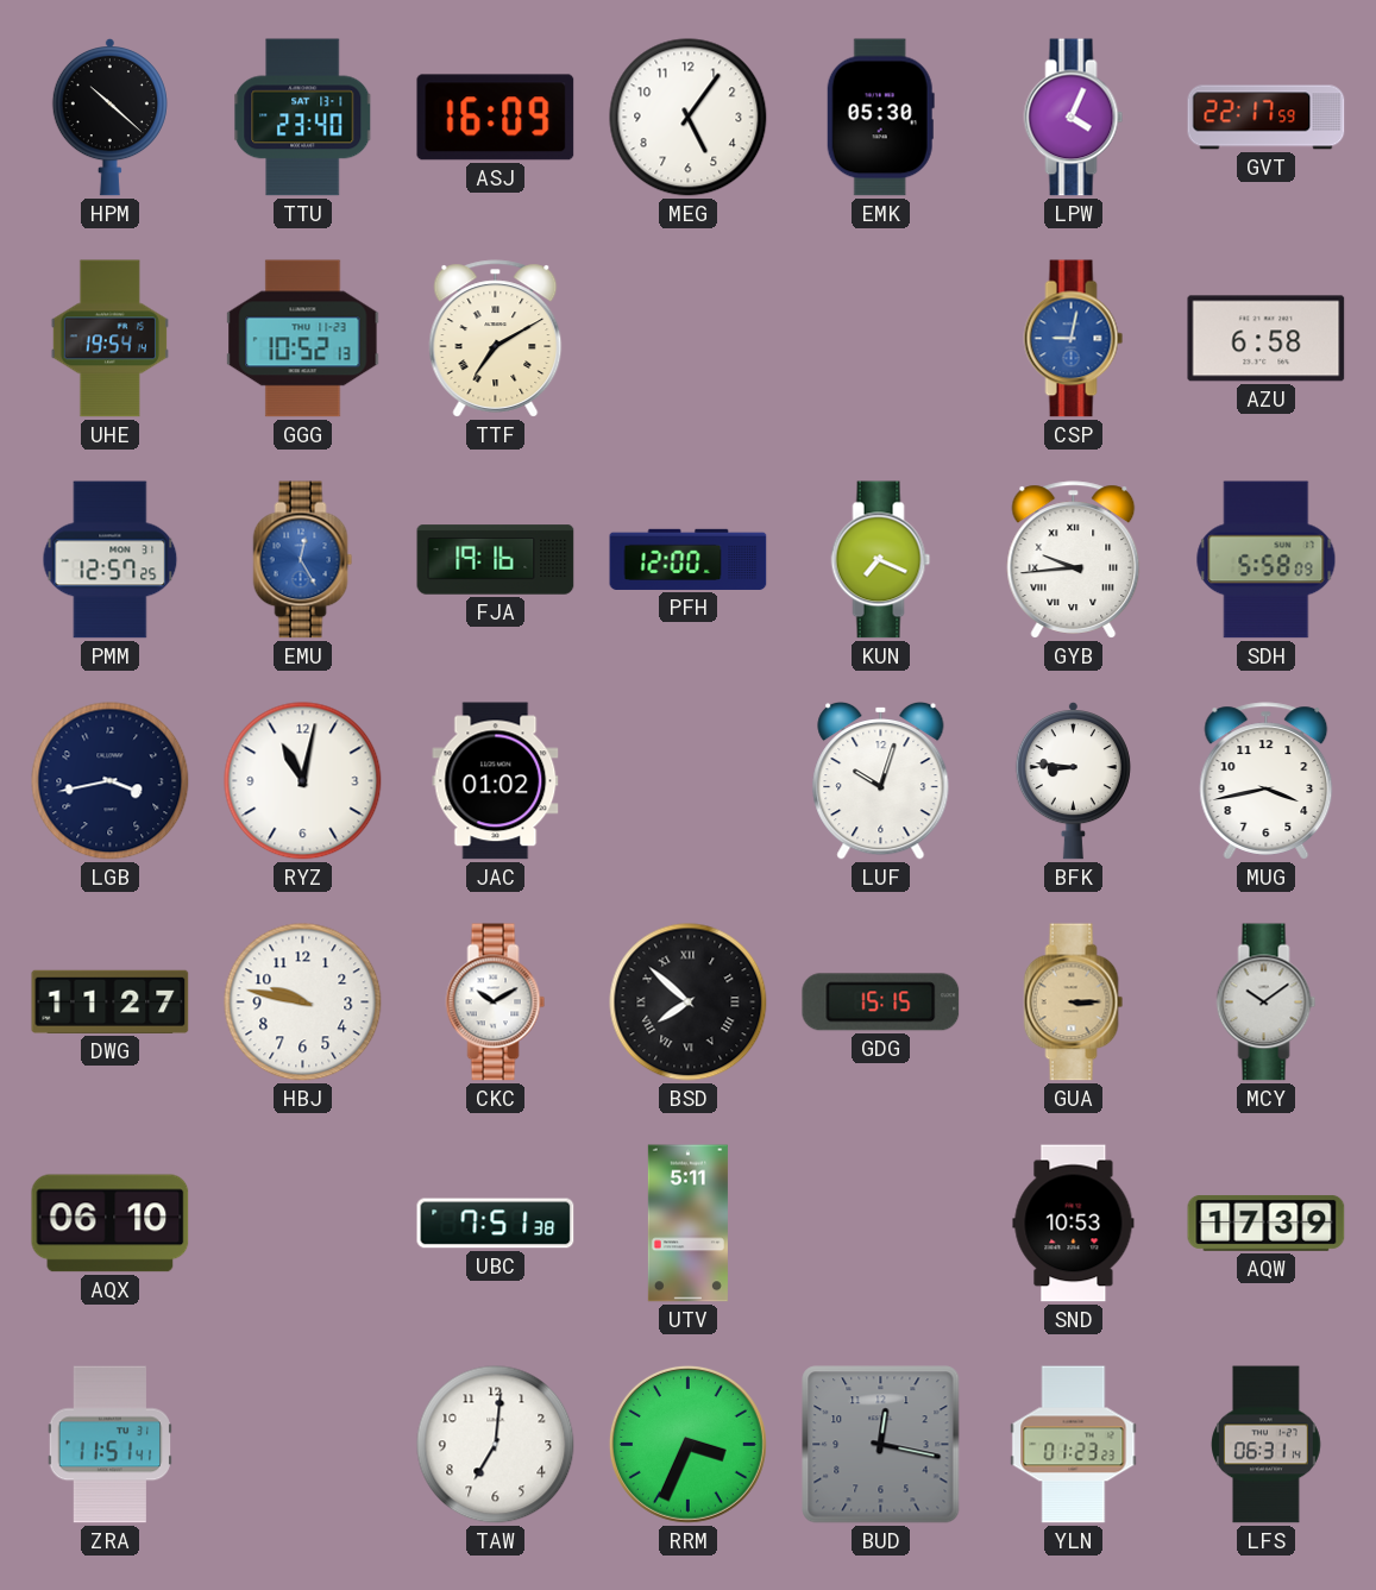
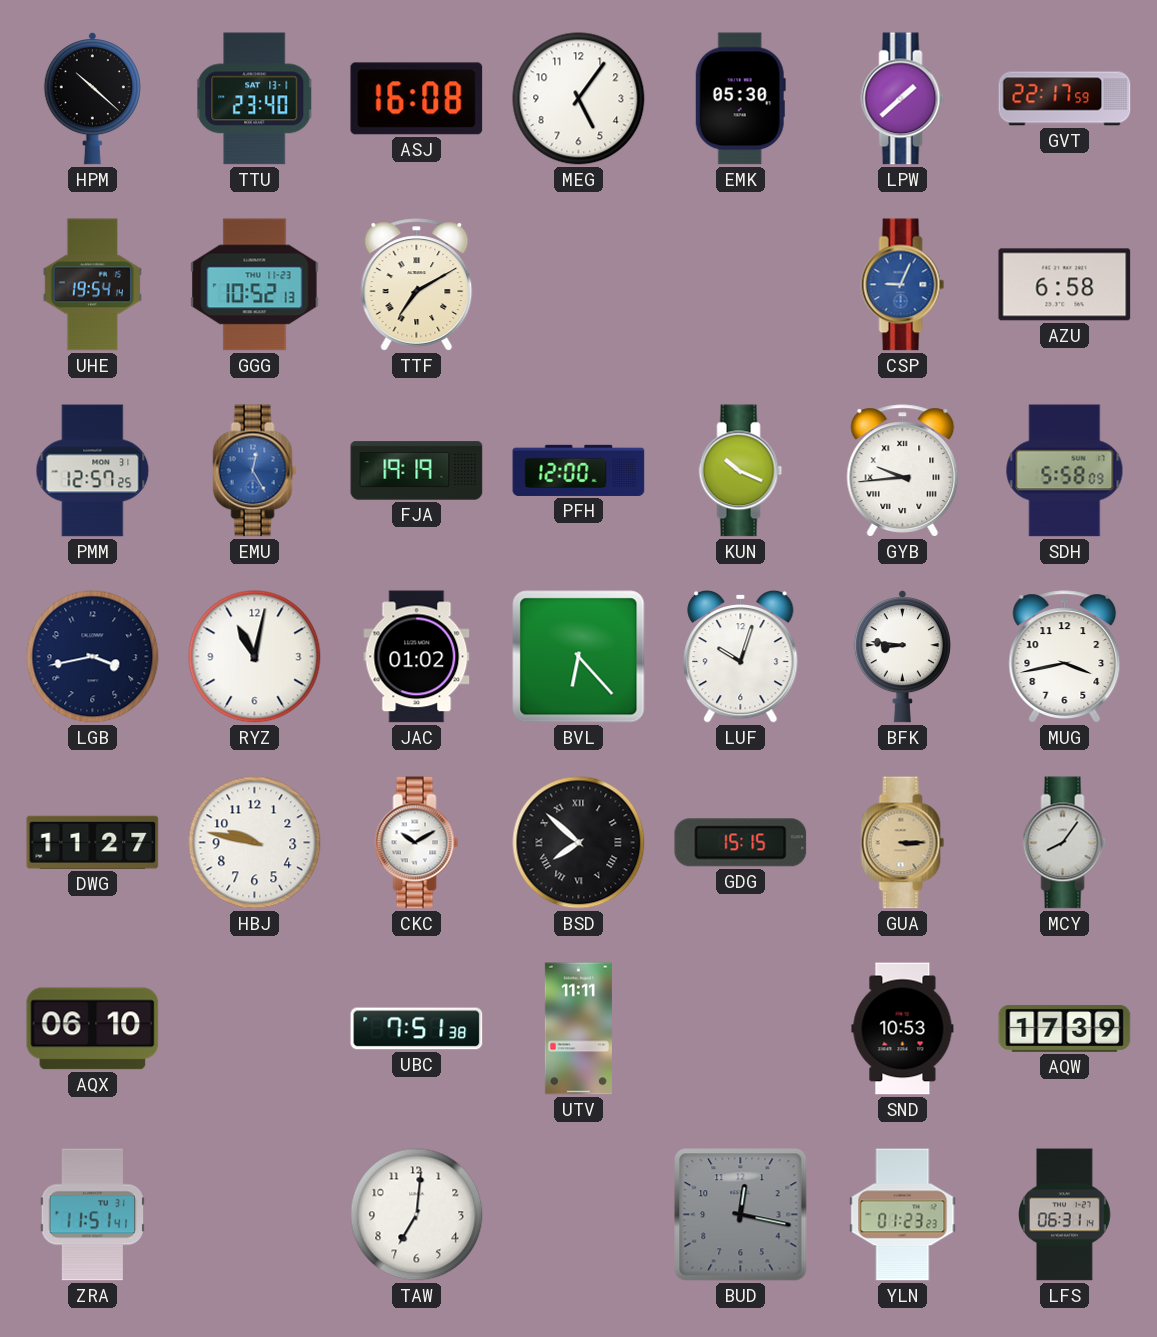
ASJ: 16:09 -> 16:08 (417, 99)
LPW: 4:04 -> 1:38 (903, 99)
CSP: 9:02 -> 9:04 (903, 285)
FJA: 19:16 -> 19:19 (417, 471)
KUN: 7:19 -> 10:19 (741, 471)
BVL: none -> 6:23 (579, 657)
MCY: 10:09 -> 8:06 (1065, 843)
UTV: 5:11 -> 11:11 (578, 1029)
RRM: 3:34 -> none (687, 1444)
